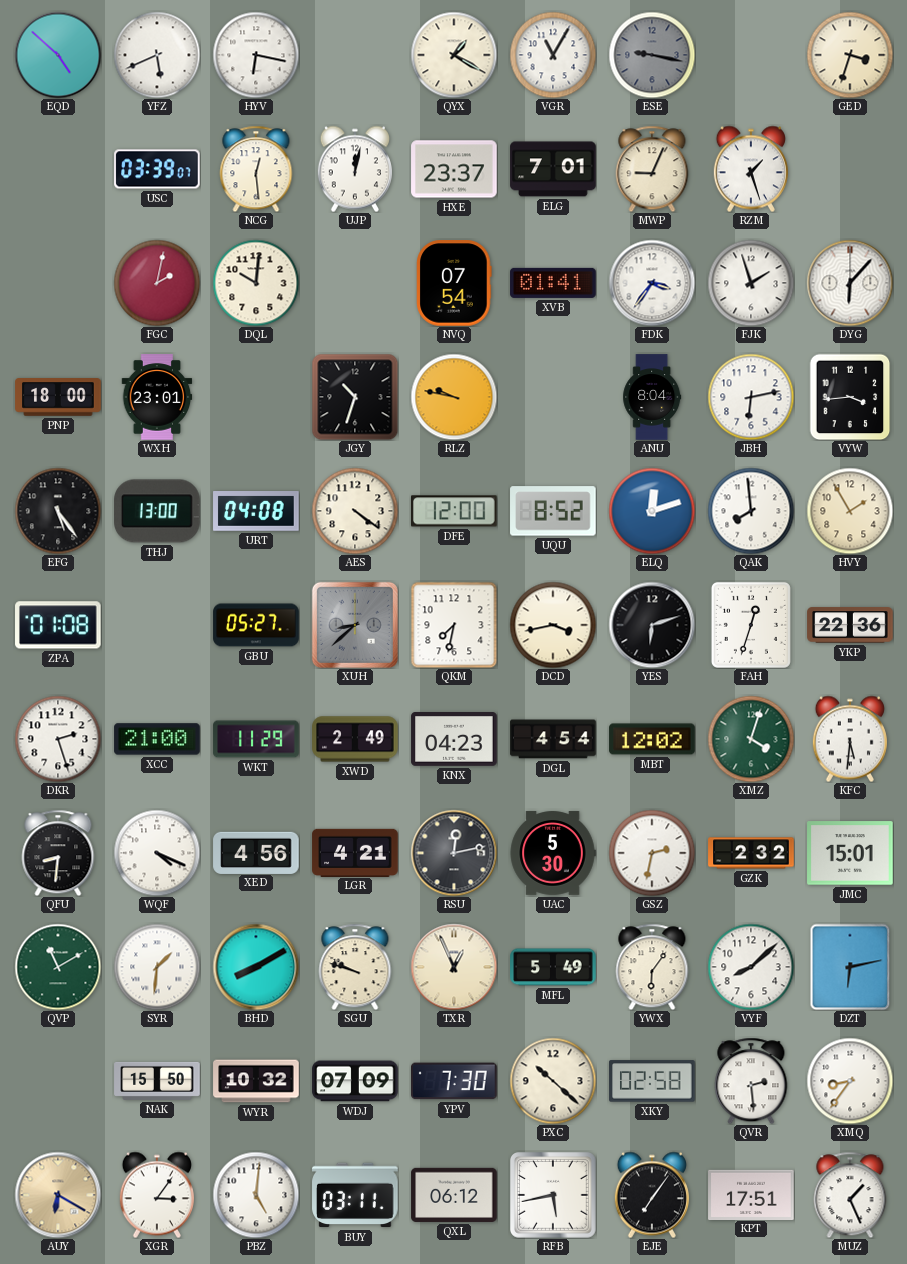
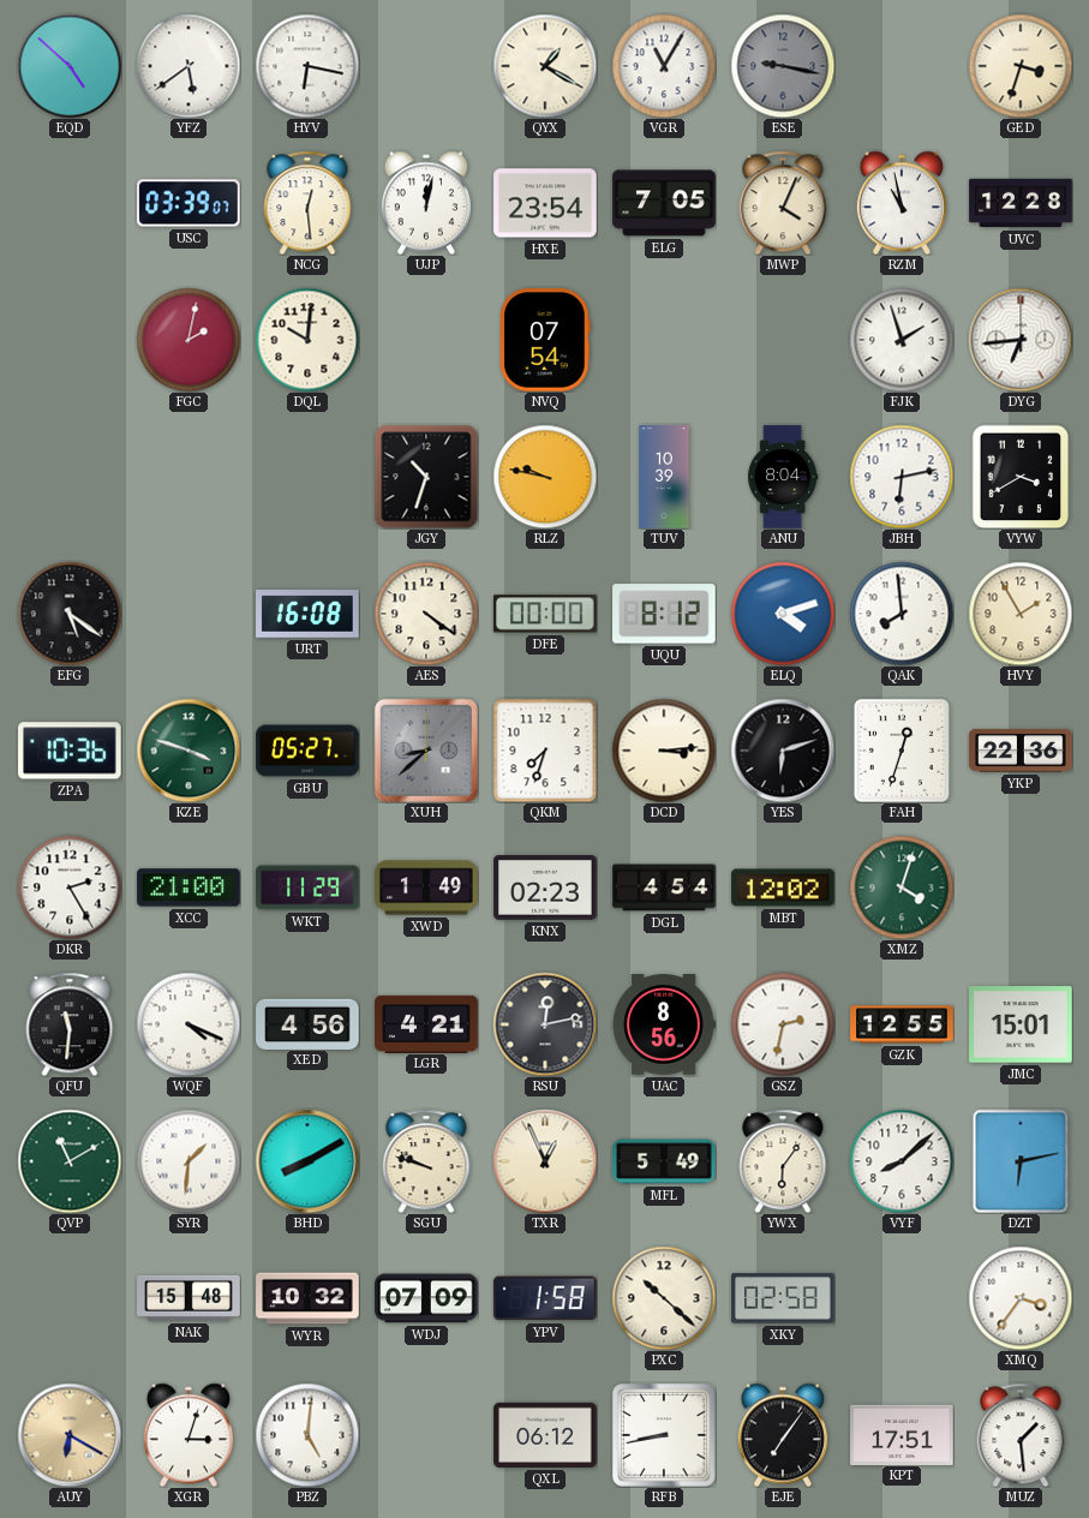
YFZ: 5:41 -> 5:39 (189, 66)
HXE: 23:37 -> 23:54 (545, 203)
ELG: 7:01 -> 7:05 (664, 203)
MWP: 9:04 -> 4:04 (783, 203)
RZM: 1:27 -> 10:58 (902, 203)
UVC: none -> 12:28 (1021, 203)
XVB: 01:41 -> none (553, 283)
FDK: 3:36 -> none (652, 283)
DYG: 6:07 -> 6:44 (1021, 340)
PNP: 18:00 -> none (58, 397)
WXH: 23:01 -> none (157, 397)
TUV: none -> 10:39 (664, 477)
VYW: 3:44 -> 3:40 (1021, 477)
EFG: 5:24 -> 5:21 (70, 614)
THJ: 13:00 -> none (157, 511)
URT: 04:08 -> 16:08 (307, 615)
DFE: 12:00 -> 00:00 (546, 614)
UQU: 8:52 -> 8:12 (664, 614)
ELQ: 12:12 -> 4:12 (783, 614)
ZPA: 01:08 -> 10:36 (70, 751)
KZE: none -> 3:48 (189, 751)
QKM: 7:32 -> 7:33 (545, 751)
DCD: 3:43 -> 3:14 (664, 751)
DKR: 2:27 -> 2:25 (70, 888)
XWD: 2:49 -> 1:49 (426, 888)
KNX: 04:23 -> 02:23 (545, 889)
KFC: 5:31 -> none (850, 739)
QFU: 8:31 -> 11:31 (70, 1024)
UAC: 5:30 -> 8:56 (664, 1024)
GZK: 2:32 -> 12:55 (902, 1024)
NAK: 15:50 -> 15:48 (189, 1298)
YPV: 7:30 -> 1:58 (546, 1298)
QVR: 2:29 -> none (751, 1081)
XMQ: 8:36 -> 3:36 (1021, 1298)
XGR: 3:06 -> 3:03 (189, 1435)
BUY: 03:11 -> none (355, 1195)
RFB: 5:43 -> 8:43 (665, 1436)
MUZ: 1:26 -> 1:29 (1021, 1435)
